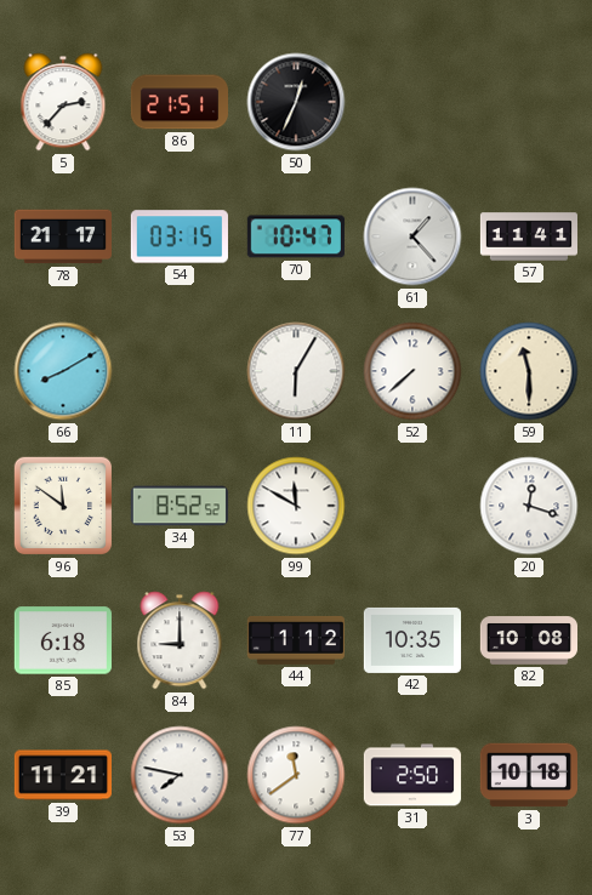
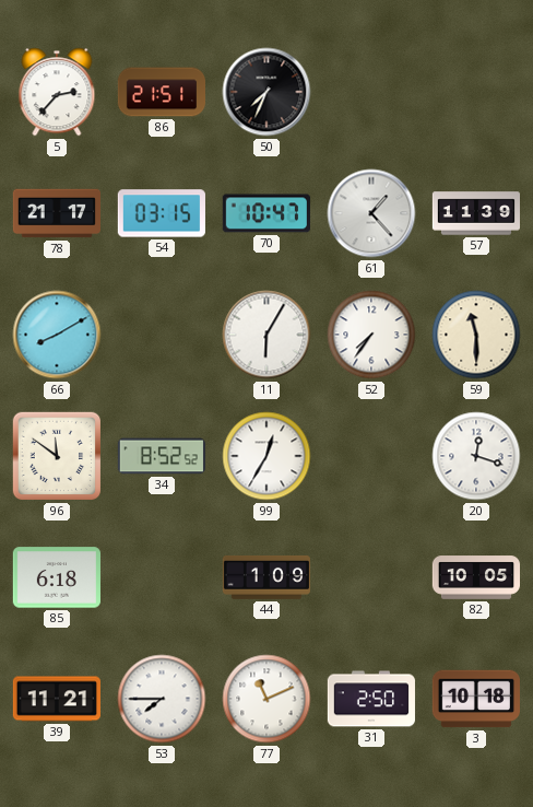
50: 12:34 -> 7:34 (266, 92)
57: 11:41 -> 11:39 (476, 213)
52: 7:38 -> 7:36 (371, 335)
99: 11:50 -> 12:35 (266, 456)
84: 9:00 -> none (180, 640)
44: 1:12 -> 1:09 (265, 577)
42: 10:35 -> none (411, 640)
82: 10:08 -> 10:05 (475, 577)
53: 7:47 -> 7:45 (162, 699)
77: 11:39 -> 11:11 (266, 699)
